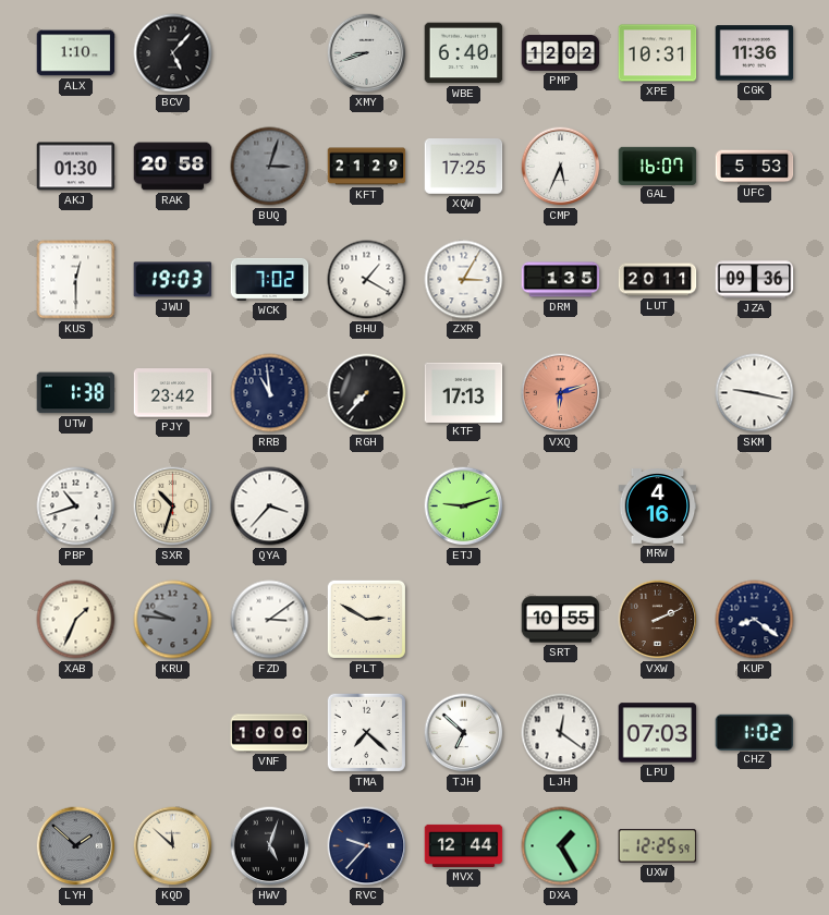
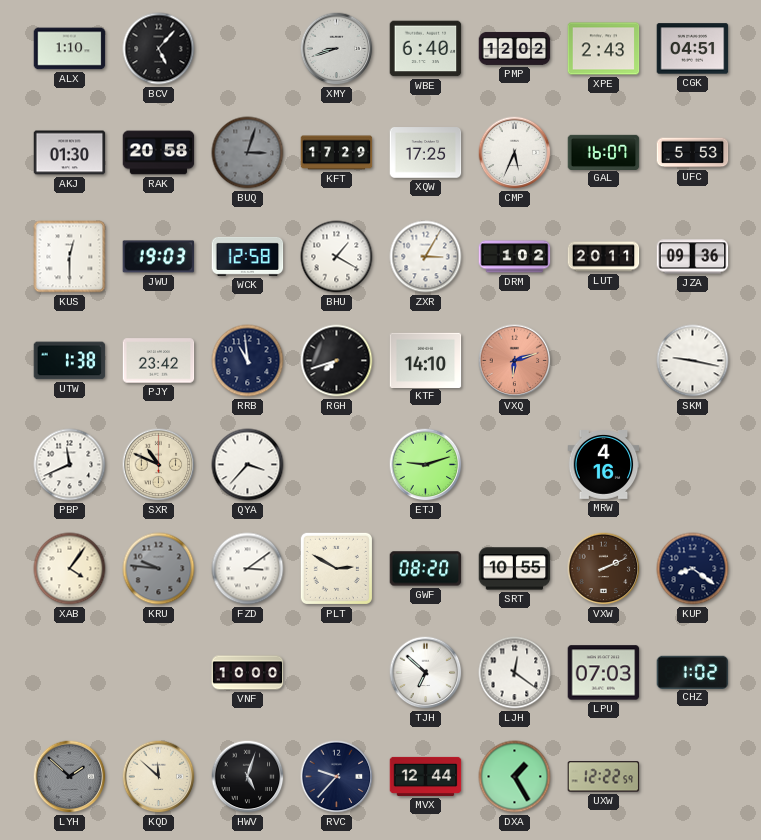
XPE: 10:31 -> 2:43 (604, 49)
CGK: 11:36 -> 04:51 (693, 49)
KFT: 21:29 -> 17:29 (337, 153)
WCK: 7:02 -> 12:58 (248, 256)
DRM: 1:35 -> 1:02 (515, 257)
RGH: 7:37 -> 7:42 (337, 361)
KTF: 17:13 -> 14:10 (426, 360)
PBP: 10:42 -> 11:41 (70, 465)
SXR: 10:33 -> 10:49 (159, 465)
XAB: 1:34 -> 4:06 (70, 569)
GWF: none -> 08:20 (426, 569)
TMA: 7:22 -> none (366, 732)
UXW: 12:25 -> 12:22 (604, 777)
